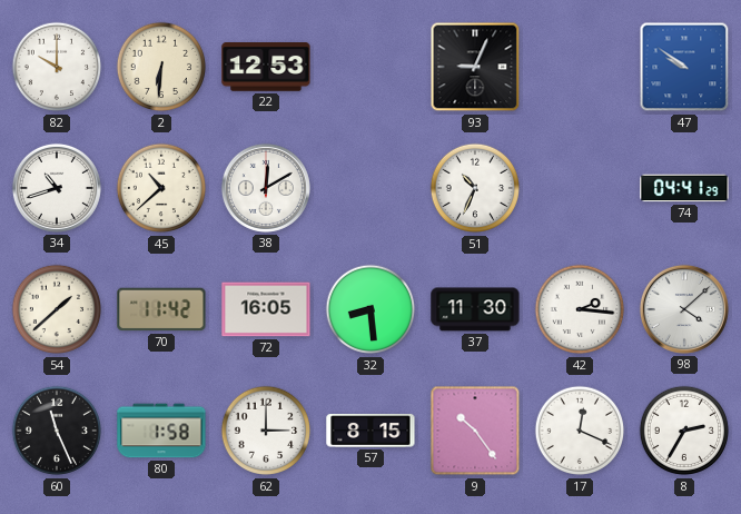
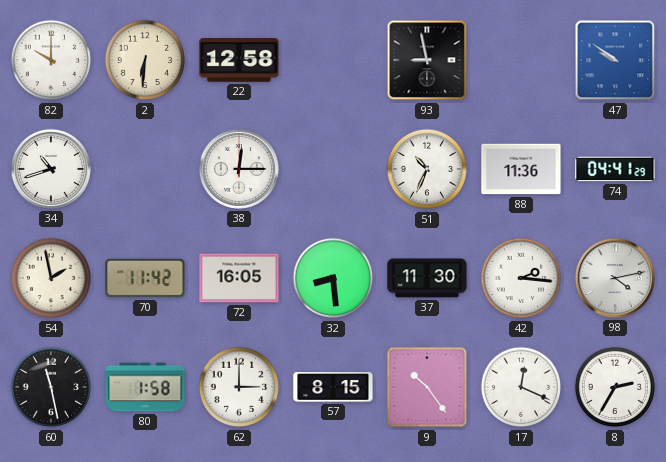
22: 12:53 -> 12:58 (239, 61)
93: 9:04 -> 8:58 (427, 60)
45: 10:38 -> none (161, 188)
38: 12:10 -> 12:15 (239, 169)
88: none -> 11:36 (521, 169)
54: 1:38 -> 1:58 (51, 278)
98: 4:08 -> 4:13 (615, 278)
60: 11:26 -> 11:28 (51, 387)
